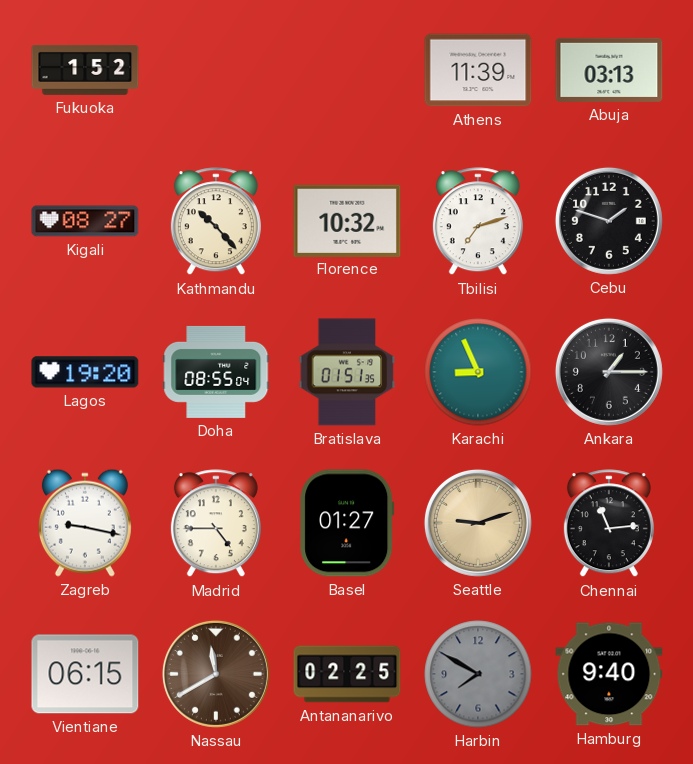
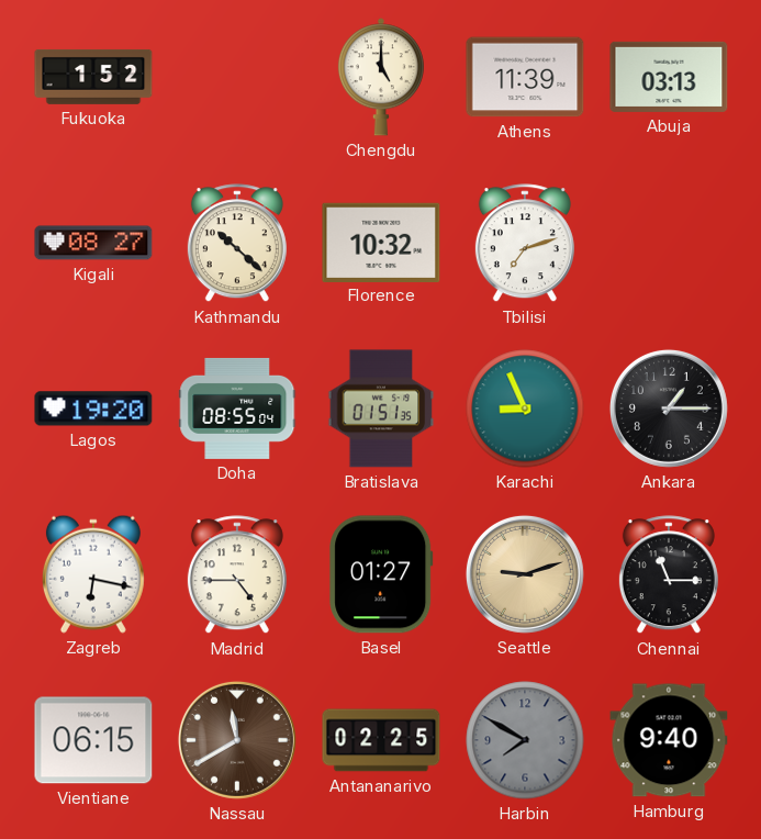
Chengdu: none -> 5:00 (381, 77)
Kathmandu: 10:23 -> 10:22 (237, 244)
Cebu: 1:48 -> none (609, 221)
Zagreb: 9:17 -> 6:17 (93, 574)
Chennai: 11:14 -> 11:15 (669, 575)
